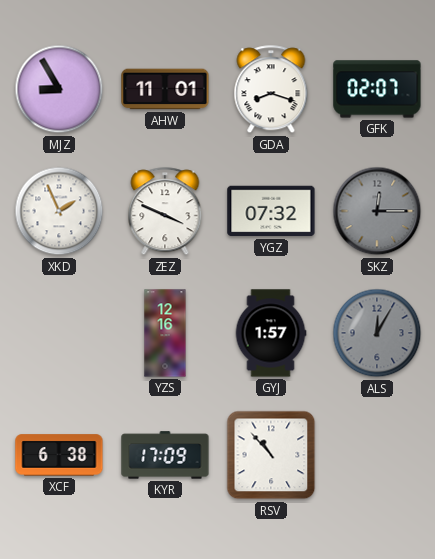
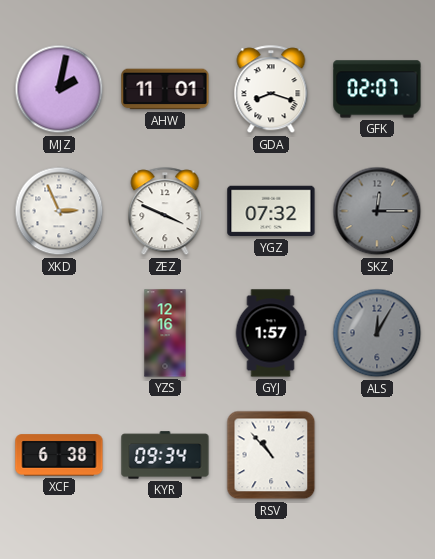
MJZ: 8:55 -> 2:02 (59, 89)
XKD: 1:56 -> 2:56 (59, 211)
KYR: 17:09 -> 09:34 (165, 455)
